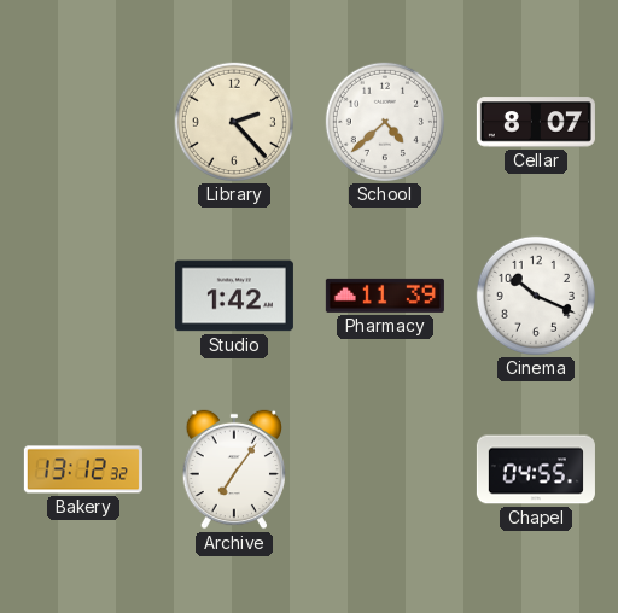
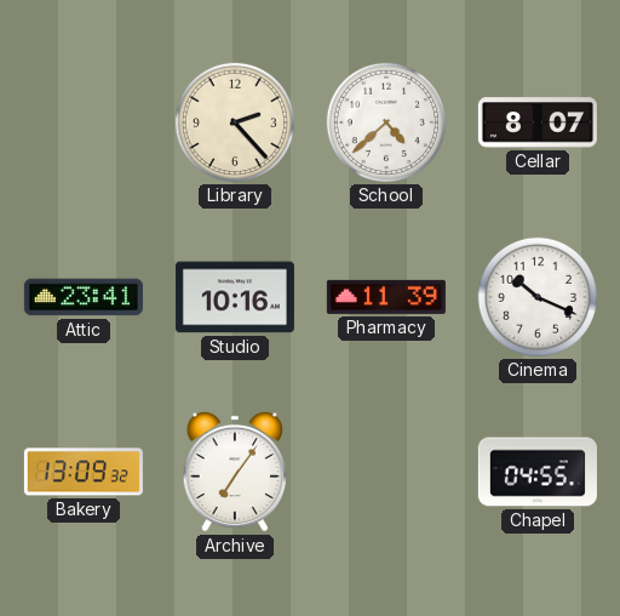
Attic: none -> 23:41 (84, 297)
Studio: 1:42 -> 10:16 (235, 297)
Bakery: 13:12 -> 13:09 (84, 472)
